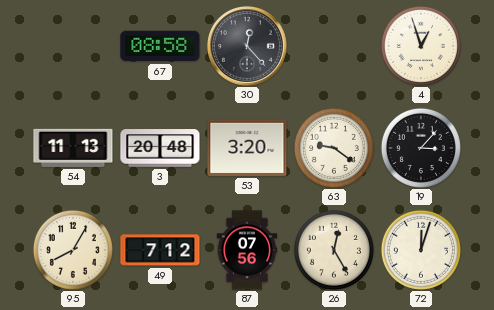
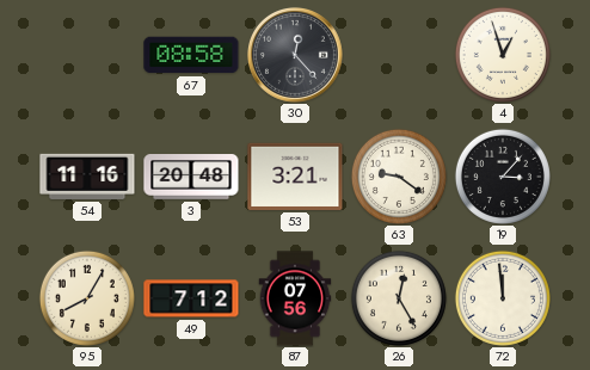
54: 11:13 -> 11:16 (87, 177)
53: 3:20 -> 3:21 (295, 177)
72: 12:03 -> 11:59 (503, 298)
